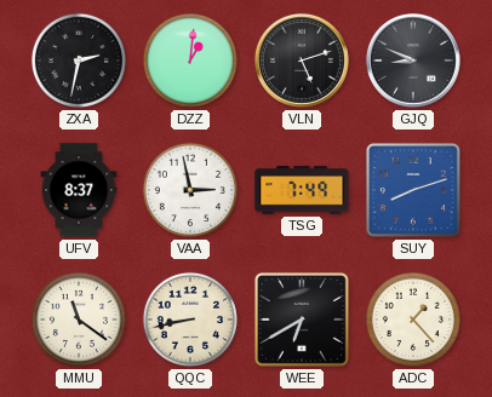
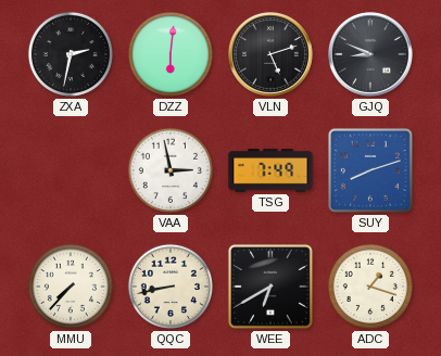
DZZ: 1:01 -> 6:01 (171, 54)
UFV: 8:37 -> none (79, 190)
MMU: 11:21 -> 7:37 (71, 287)
ADC: 1:23 -> 1:18 (370, 287)
